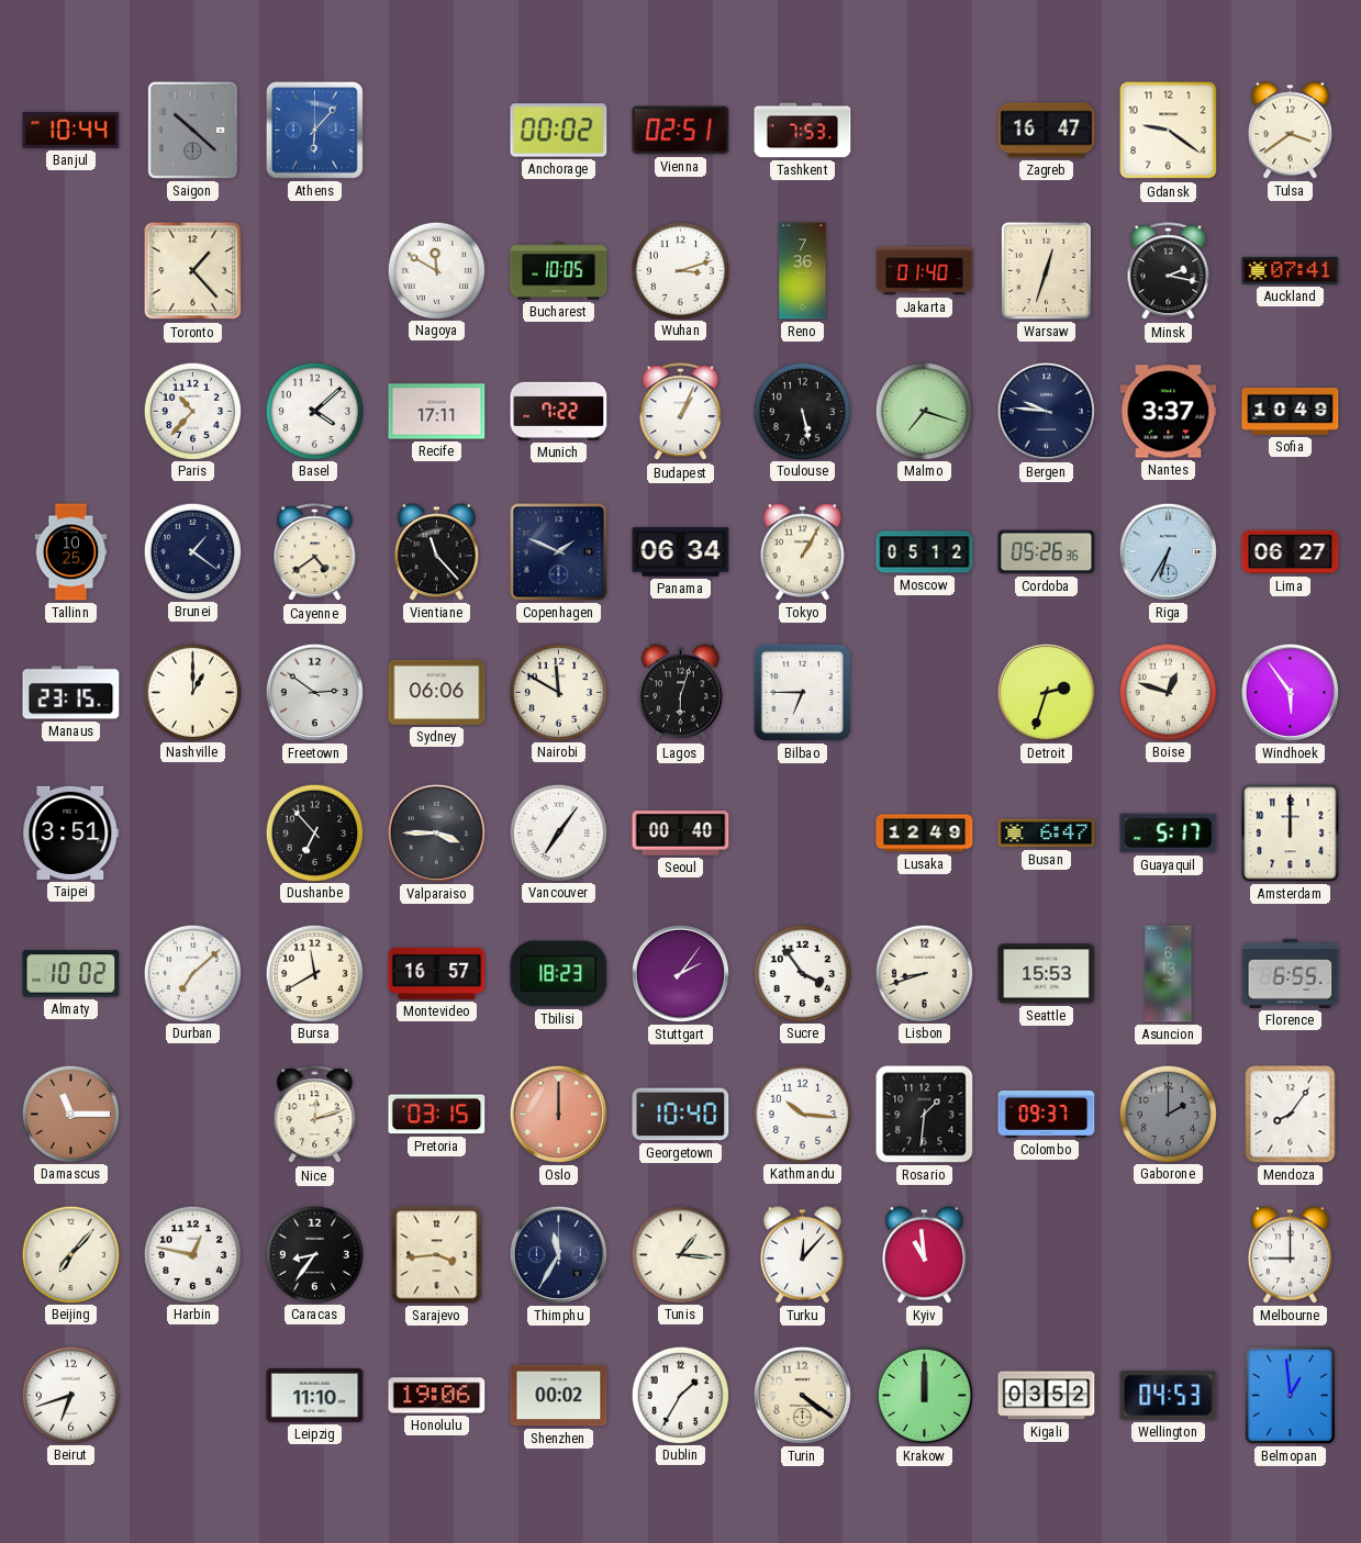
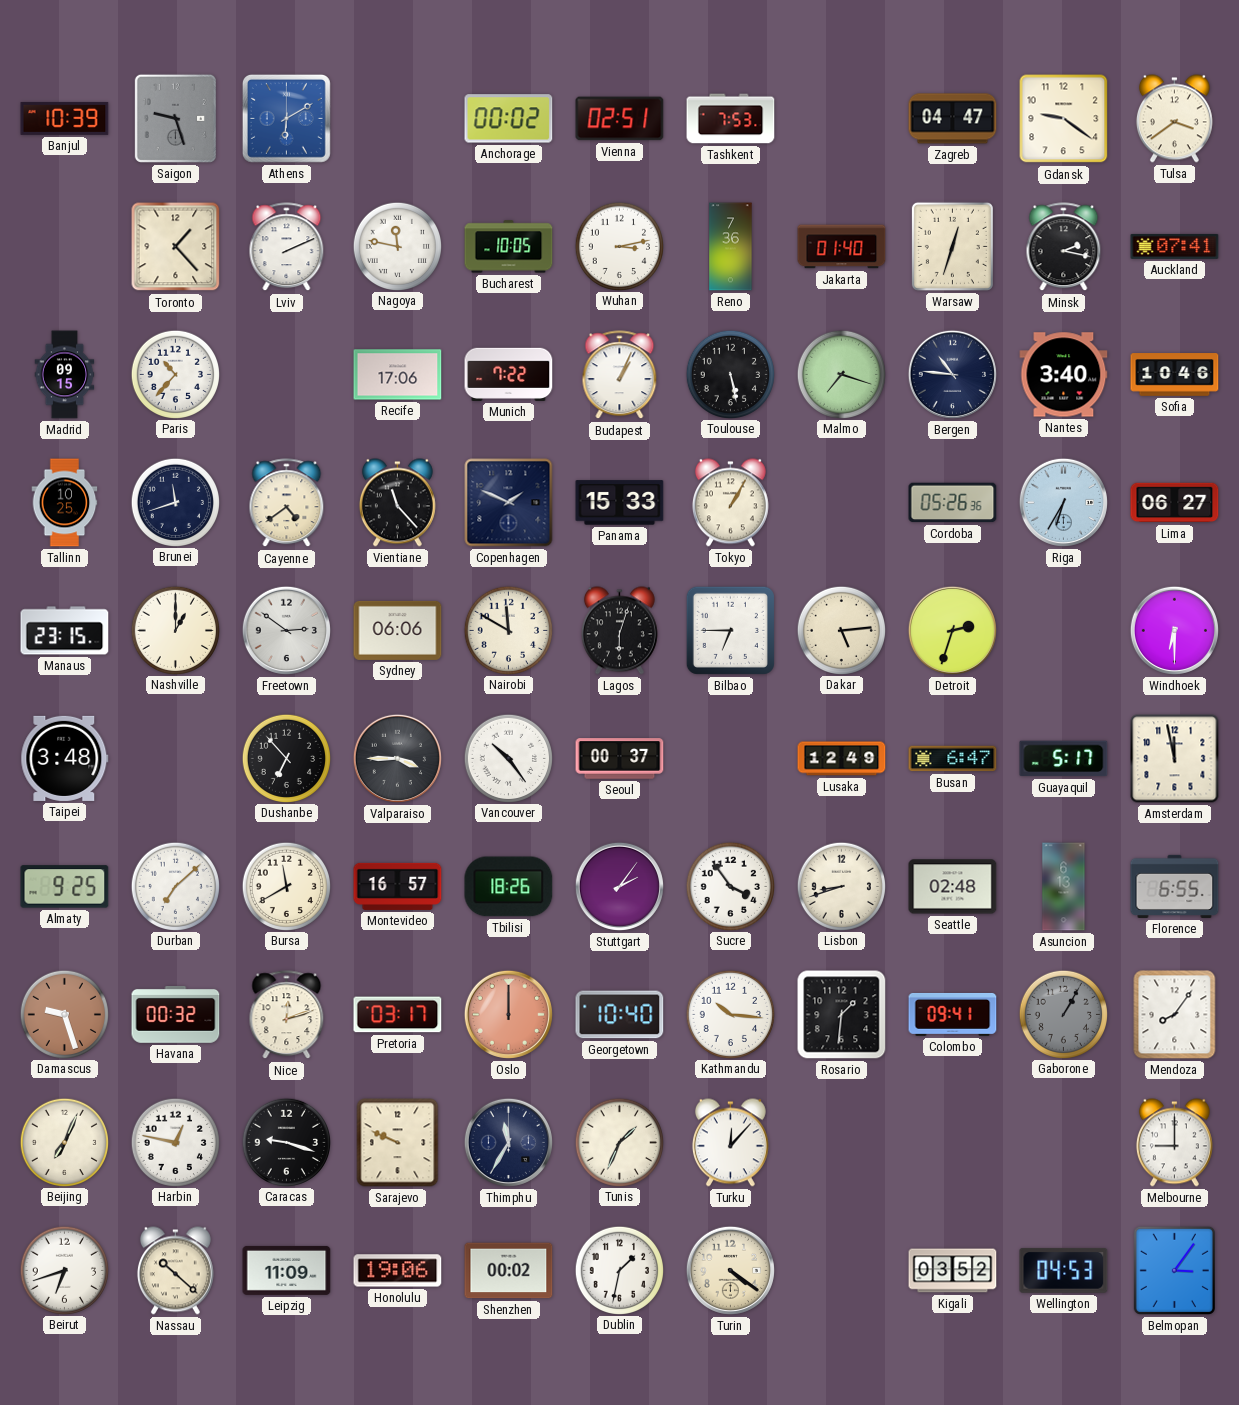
Banjul: 10:44 -> 10:39 (65, 118)
Saigon: 10:22 -> 9:27 (175, 118)
Athens: 6:07 -> 6:10 (286, 118)
Zagreb: 16:47 -> 04:47 (953, 119)
Lviv: none -> 2:11 (287, 247)
Nagoya: 11:50 -> 11:47 (397, 246)
Wuhan: 3:12 -> 3:13 (619, 246)
Madrid: none -> 09:15 (65, 375)
Basel: 4:08 -> none (314, 411)
Recife: 17:11 -> 17:06 (398, 375)
Bergen: 9:46 -> 10:46 (952, 374)
Nantes: 3:37 -> 3:40 (1064, 375)
Sofia: 10:49 -> 10:46 (1175, 375)
Brunei: 1:21 -> 11:42 (175, 502)
Panama: 06:34 -> 15:33 (620, 503)
Moscow: 05:12 -> none (925, 552)
Dakar: none -> 5:14 (841, 630)
Boise: 12:48 -> none (1168, 692)
Windhoek: 5:54 -> 6:30 (1174, 630)
Taipei: 3:51 -> 3:48 (65, 758)
Vancouver: 7:06 -> 10:24 (508, 758)
Seoul: 00:40 -> 00:37 (620, 759)
Amsterdam: 12:00 -> 11:58 (1175, 759)
Almaty: 10:02 -> 9:25 (65, 887)
Tbilisi: 18:23 -> 18:26 (509, 887)
Seattle: 15:53 -> 02:48 (953, 887)
Damascus: 11:15 -> 9:27 (64, 1014)
Havana: none -> 00:32 (176, 1014)
Pretoria: 03:15 -> 03:17 (398, 1015)
Colombo: 09:37 -> 09:41 (953, 1014)
Gaborone: 2:00 -> 1:05 (1063, 1014)
Beijing: 7:07 -> 7:04 (64, 1142)
Caracas: 8:36 -> 9:18 (286, 1142)
Sarajevo: 3:44 -> 9:49 (398, 1143)
Tunis: 1:16 -> 1:34 (619, 1142)
Kyiv: 10:59 -> none (924, 1255)
Nassau: none -> 10:22 (175, 1271)
Leipzig: 11:10 -> 11:09 (287, 1270)
Dublin: 1:35 -> 1:32 (619, 1270)
Krakow: 12:00 -> none (924, 1395)
Belmopan: 12:59 -> 3:06 (1174, 1270)
